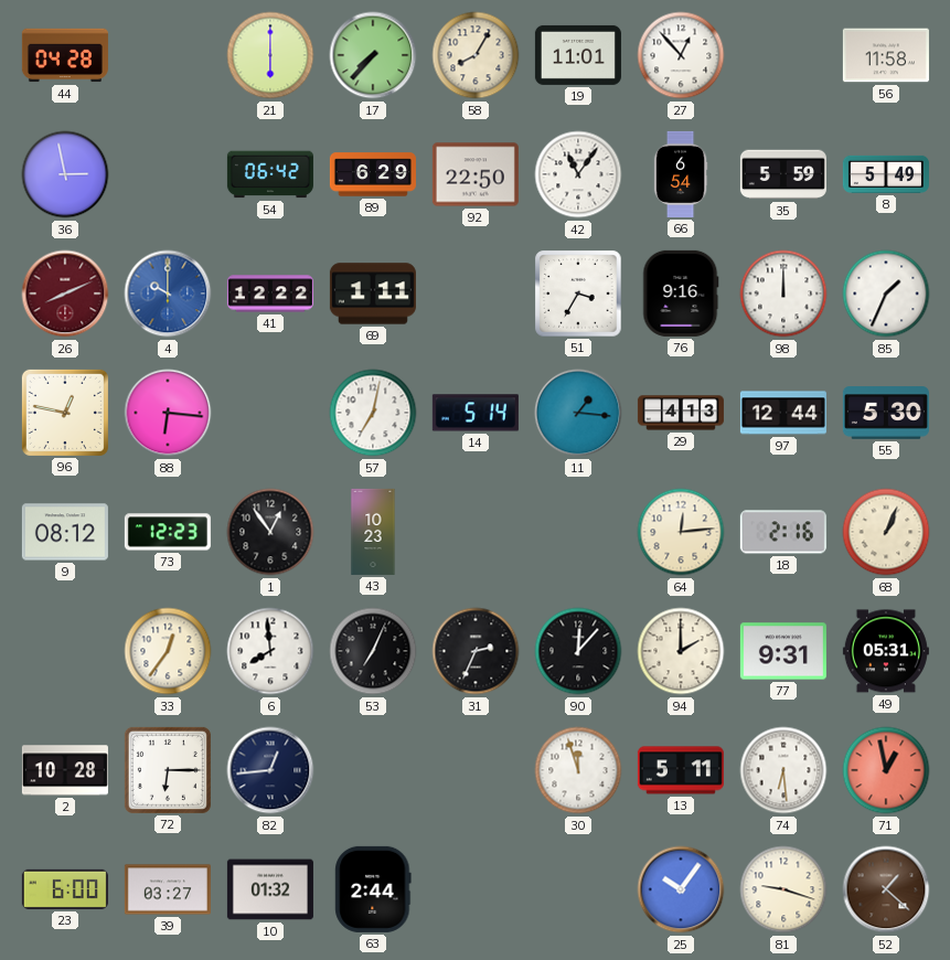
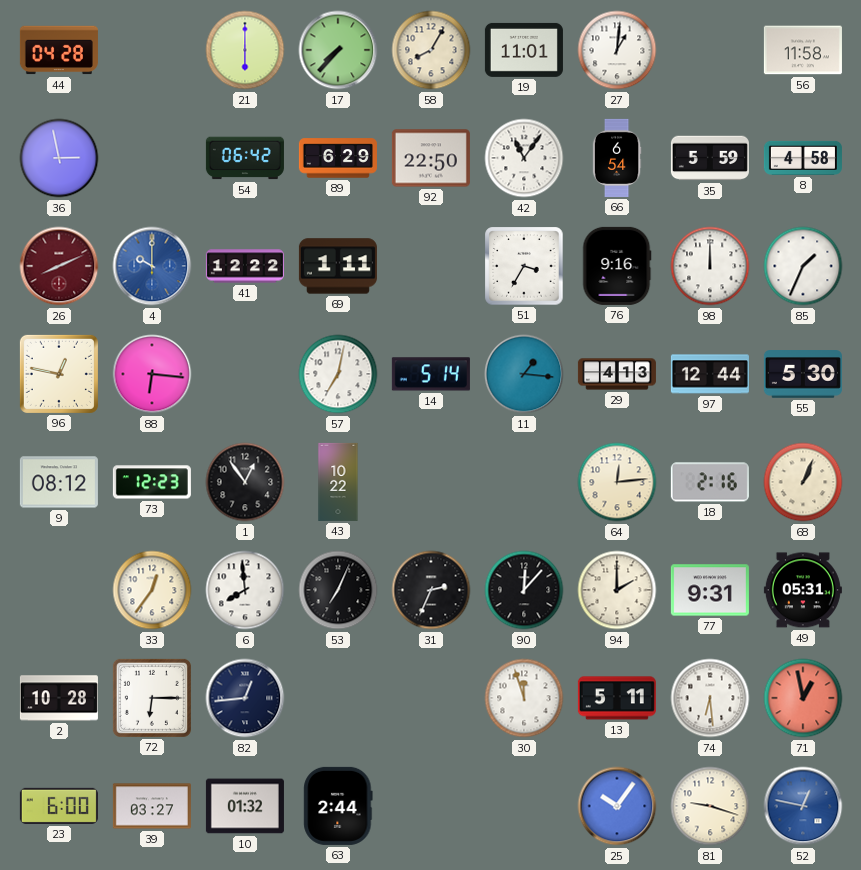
27: 12:53 -> 1:01 (617, 50)
8: 5:49 -> 4:58 (803, 158)
43: 10:23 -> 10:22 (338, 482)
52: 1:22 -> 12:47 (803, 806)
52 dial: brown -> blue (803, 806)
